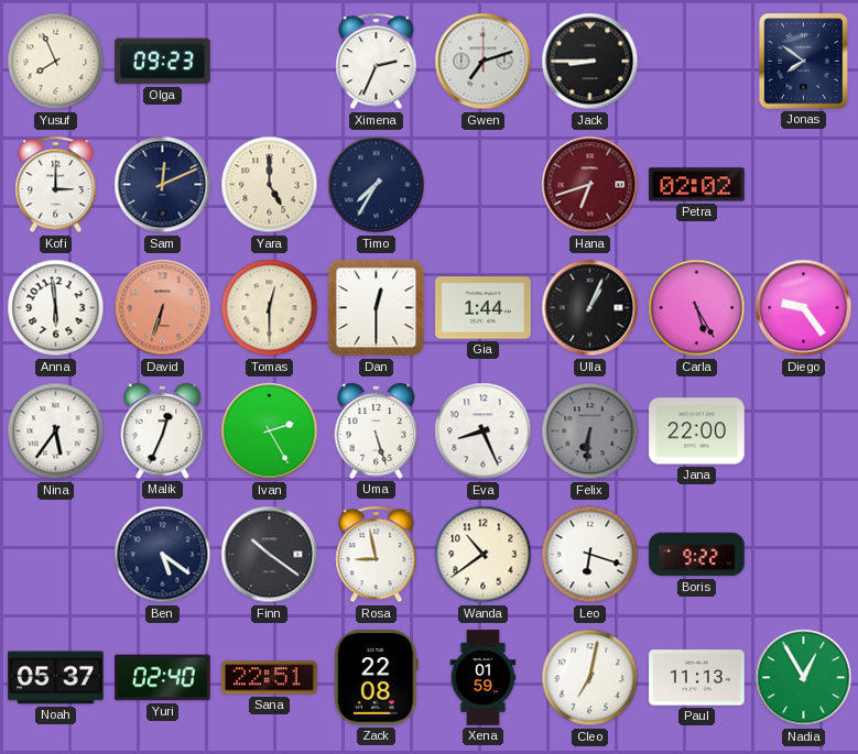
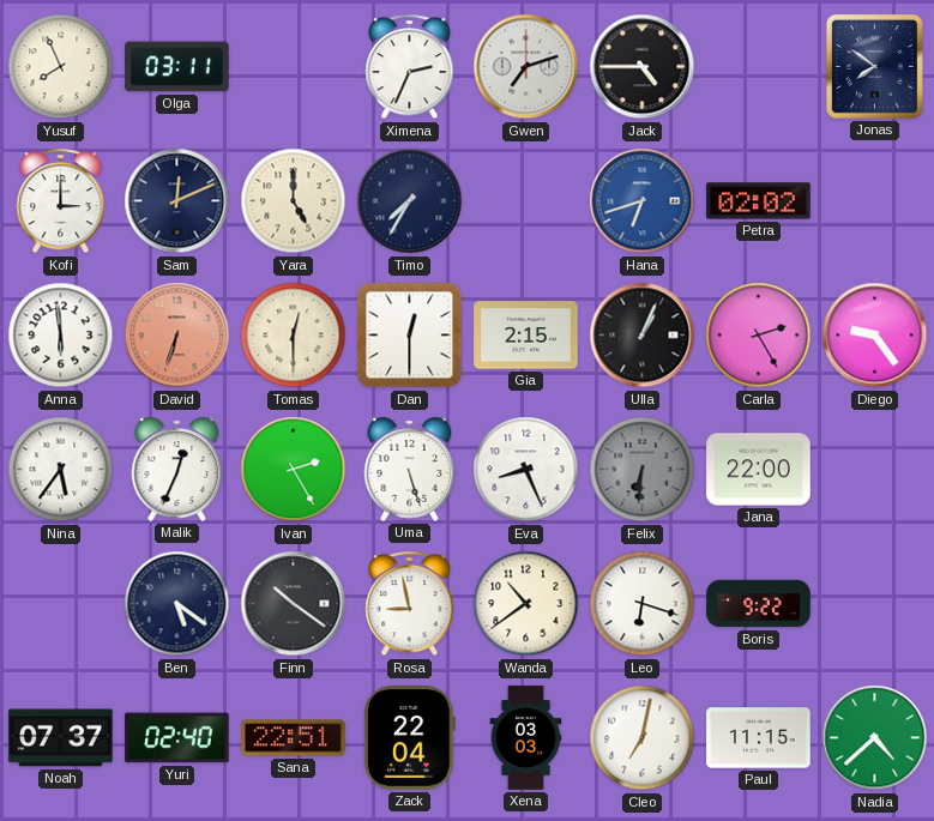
Olga: 09:23 -> 03:11 (177, 67)
Jack: 8:45 -> 4:45 (643, 67)
Hana dial: burgundy -> blue (643, 201)
Gia: 1:44 -> 2:15 (526, 336)
Carla: 5:25 -> 2:25 (759, 336)
Noah: 05:37 -> 07:37 (61, 738)
Zack: 22:08 -> 22:04 (409, 738)
Xena: 01:59 -> 03:03 (526, 738)
Paul: 11:13 -> 11:15 (759, 738)
Nadia: 12:55 -> 4:38 (875, 738)
